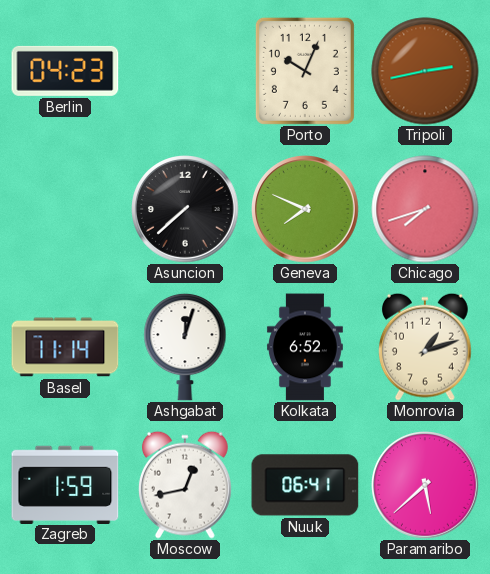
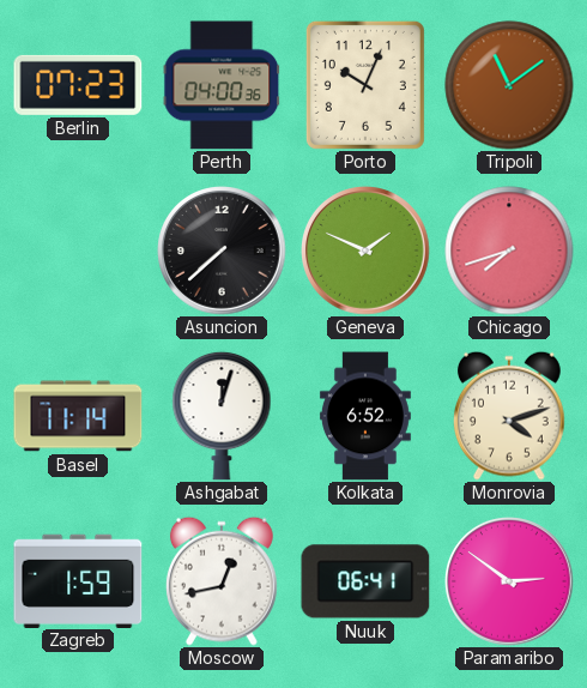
Berlin: 04:23 -> 07:23 (78, 85)
Perth: none -> 04:00 (222, 85)
Tripoli: 2:43 -> 11:09 (509, 85)
Geneva: 7:49 -> 1:49 (367, 252)
Monrovia: 1:12 -> 4:12 (509, 416)
Paramaribo: 5:38 -> 2:51 (510, 583)
